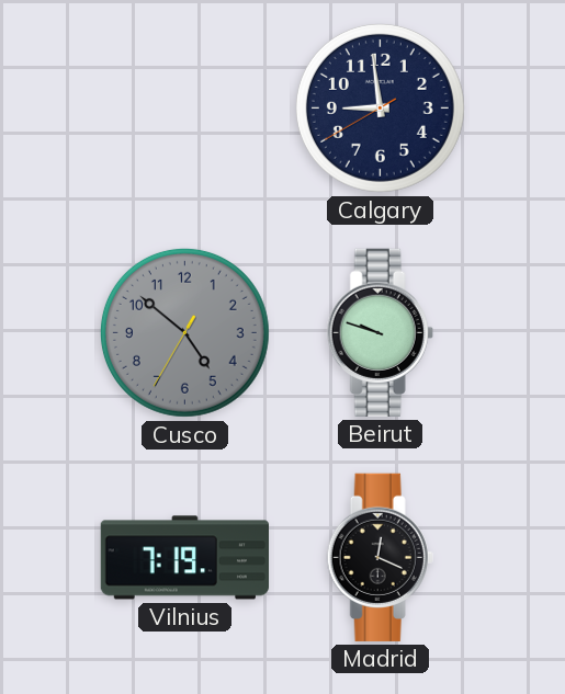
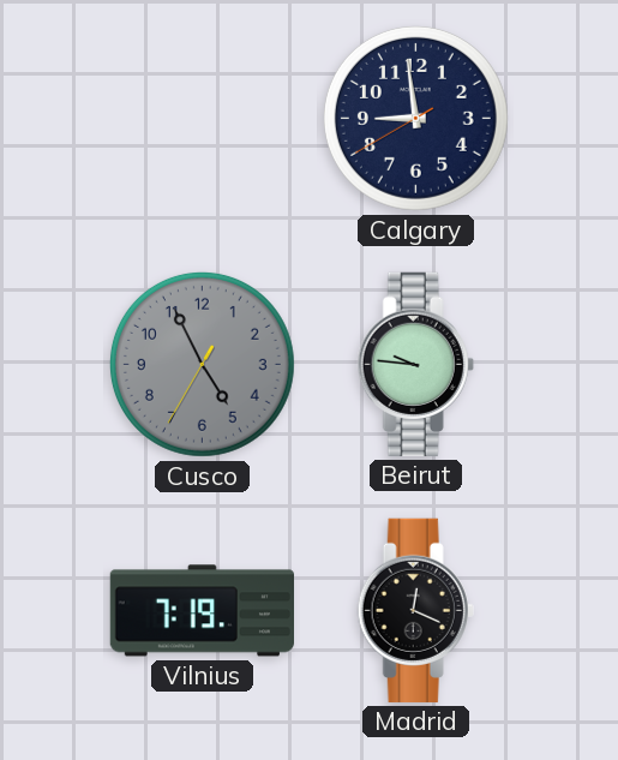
Cusco: 4:51 -> 4:55 (202, 364)
Beirut: 9:48 -> 9:46 (415, 364)
